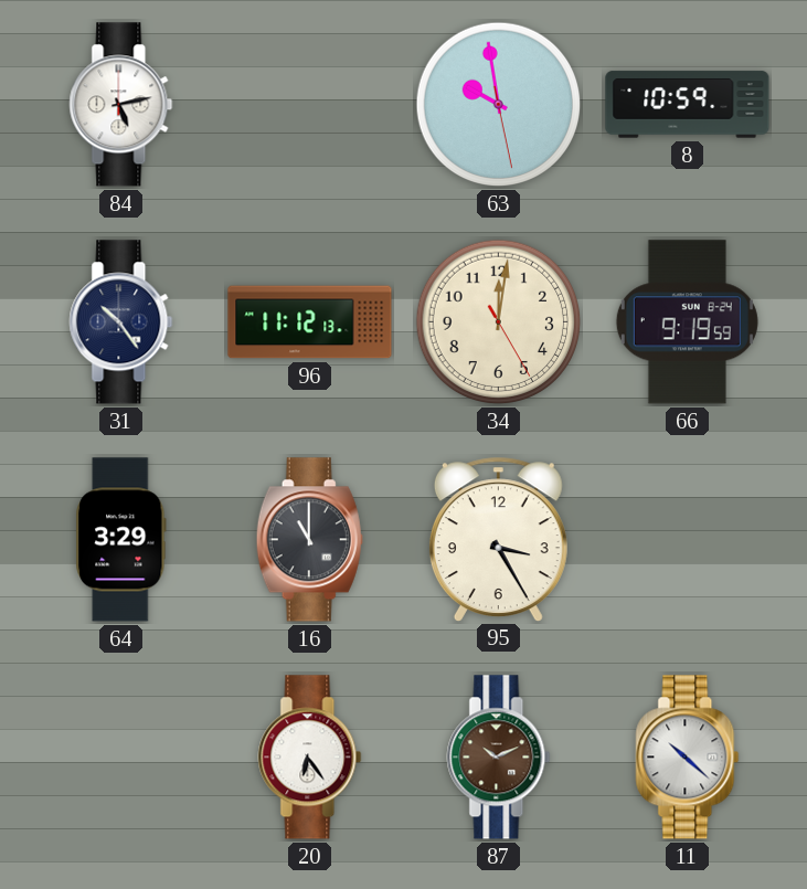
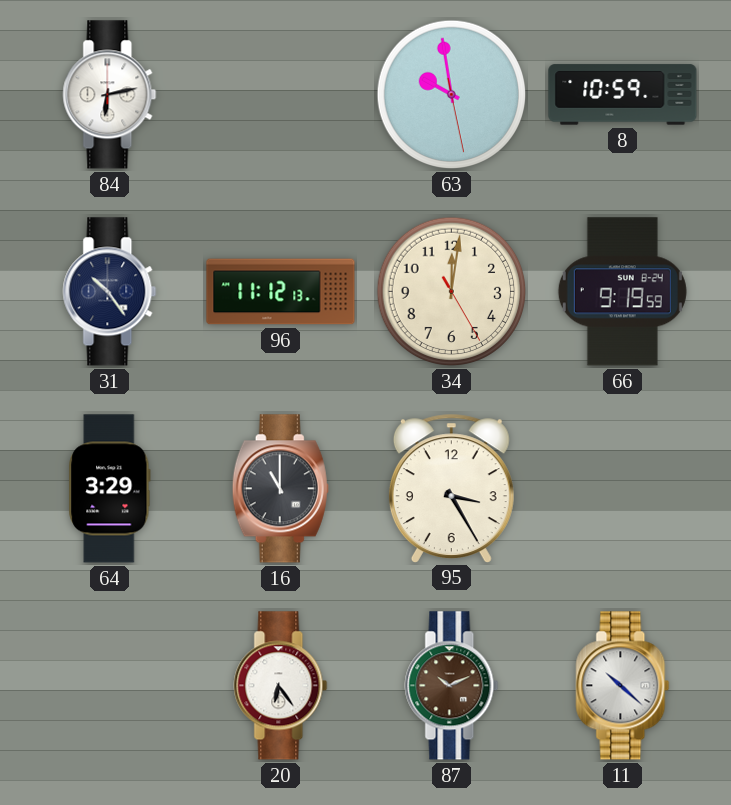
84: 5:13 -> 6:13 (110, 95)
